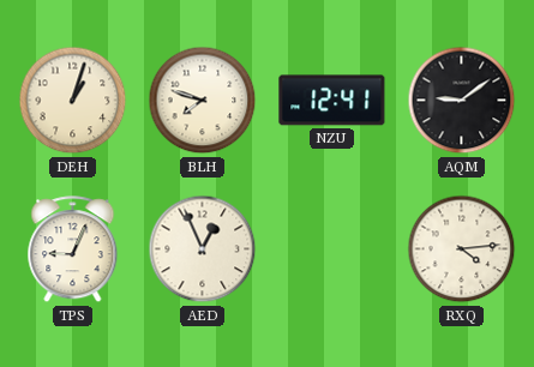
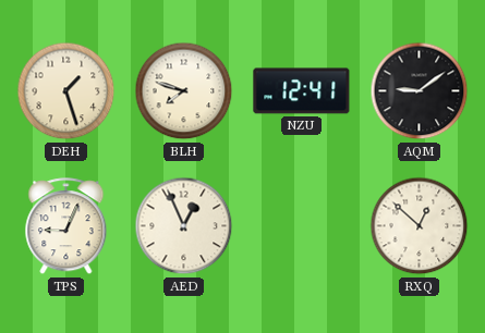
DEH: 1:03 -> 1:27 (66, 91)
RXQ: 4:14 -> 12:52 (420, 226)
